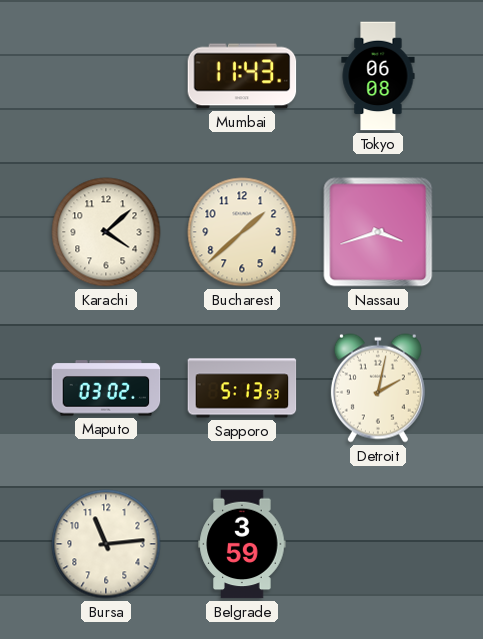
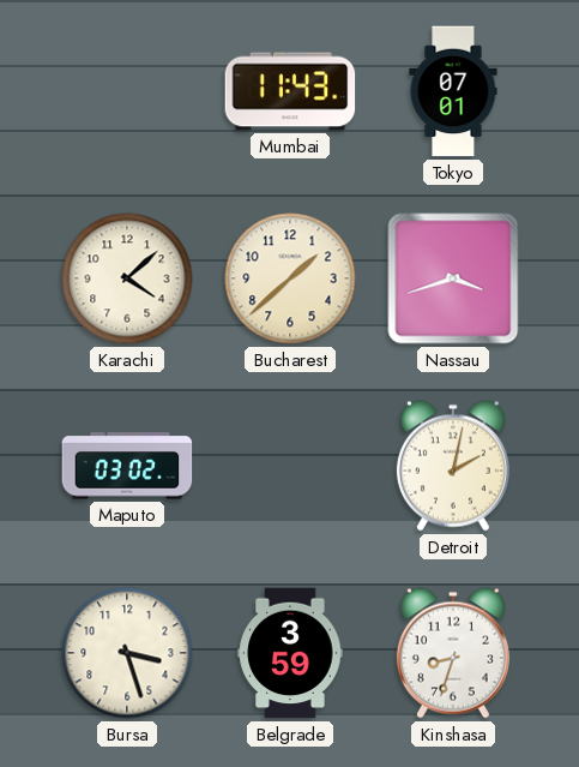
Tokyo: 06:08 -> 07:01 (453, 91)
Sapporo: 5:13 -> none (242, 388)
Bursa: 11:14 -> 3:27 (127, 653)
Kinshasa: none -> 8:33 (453, 653)
